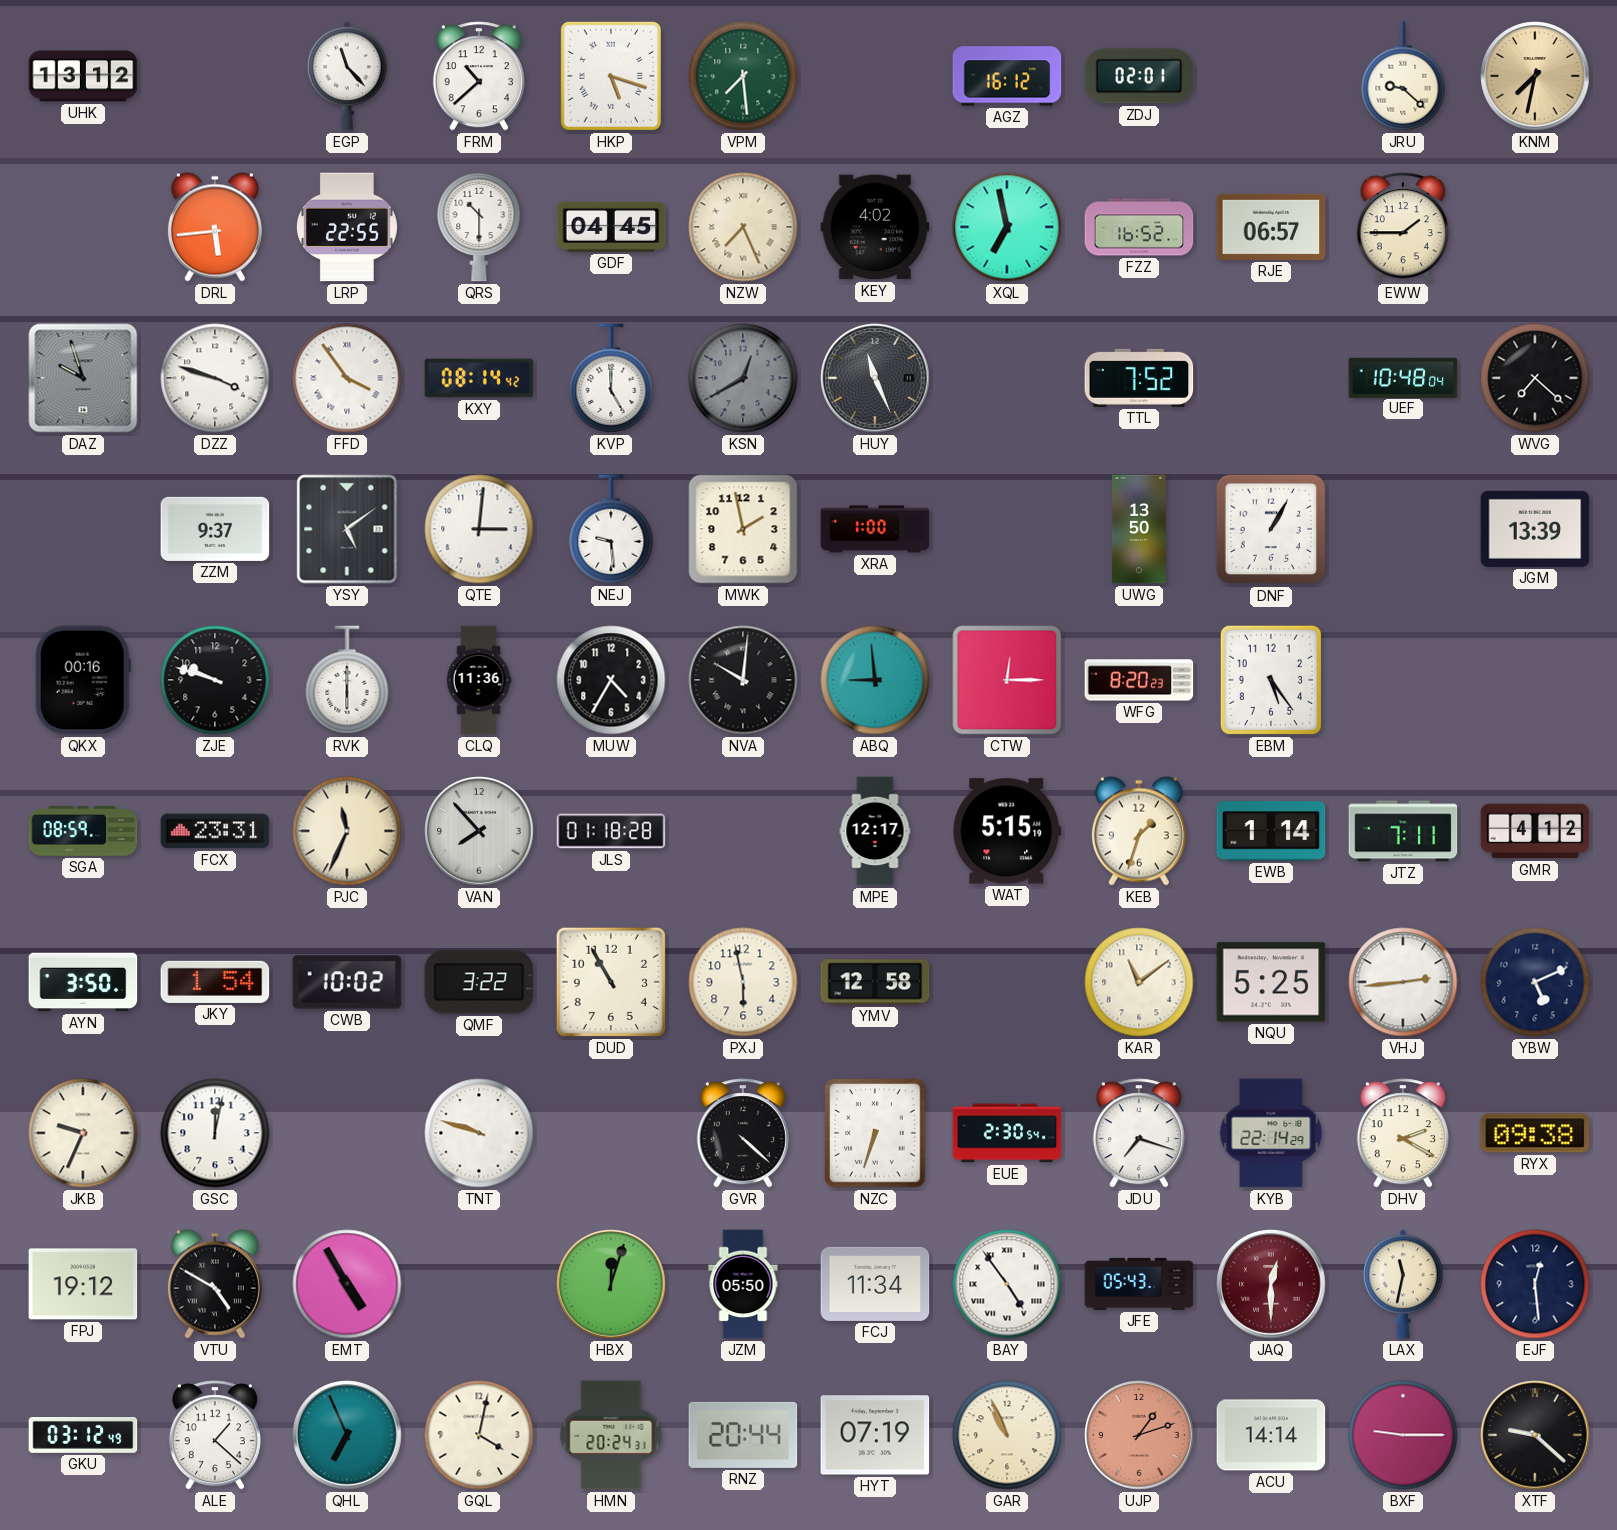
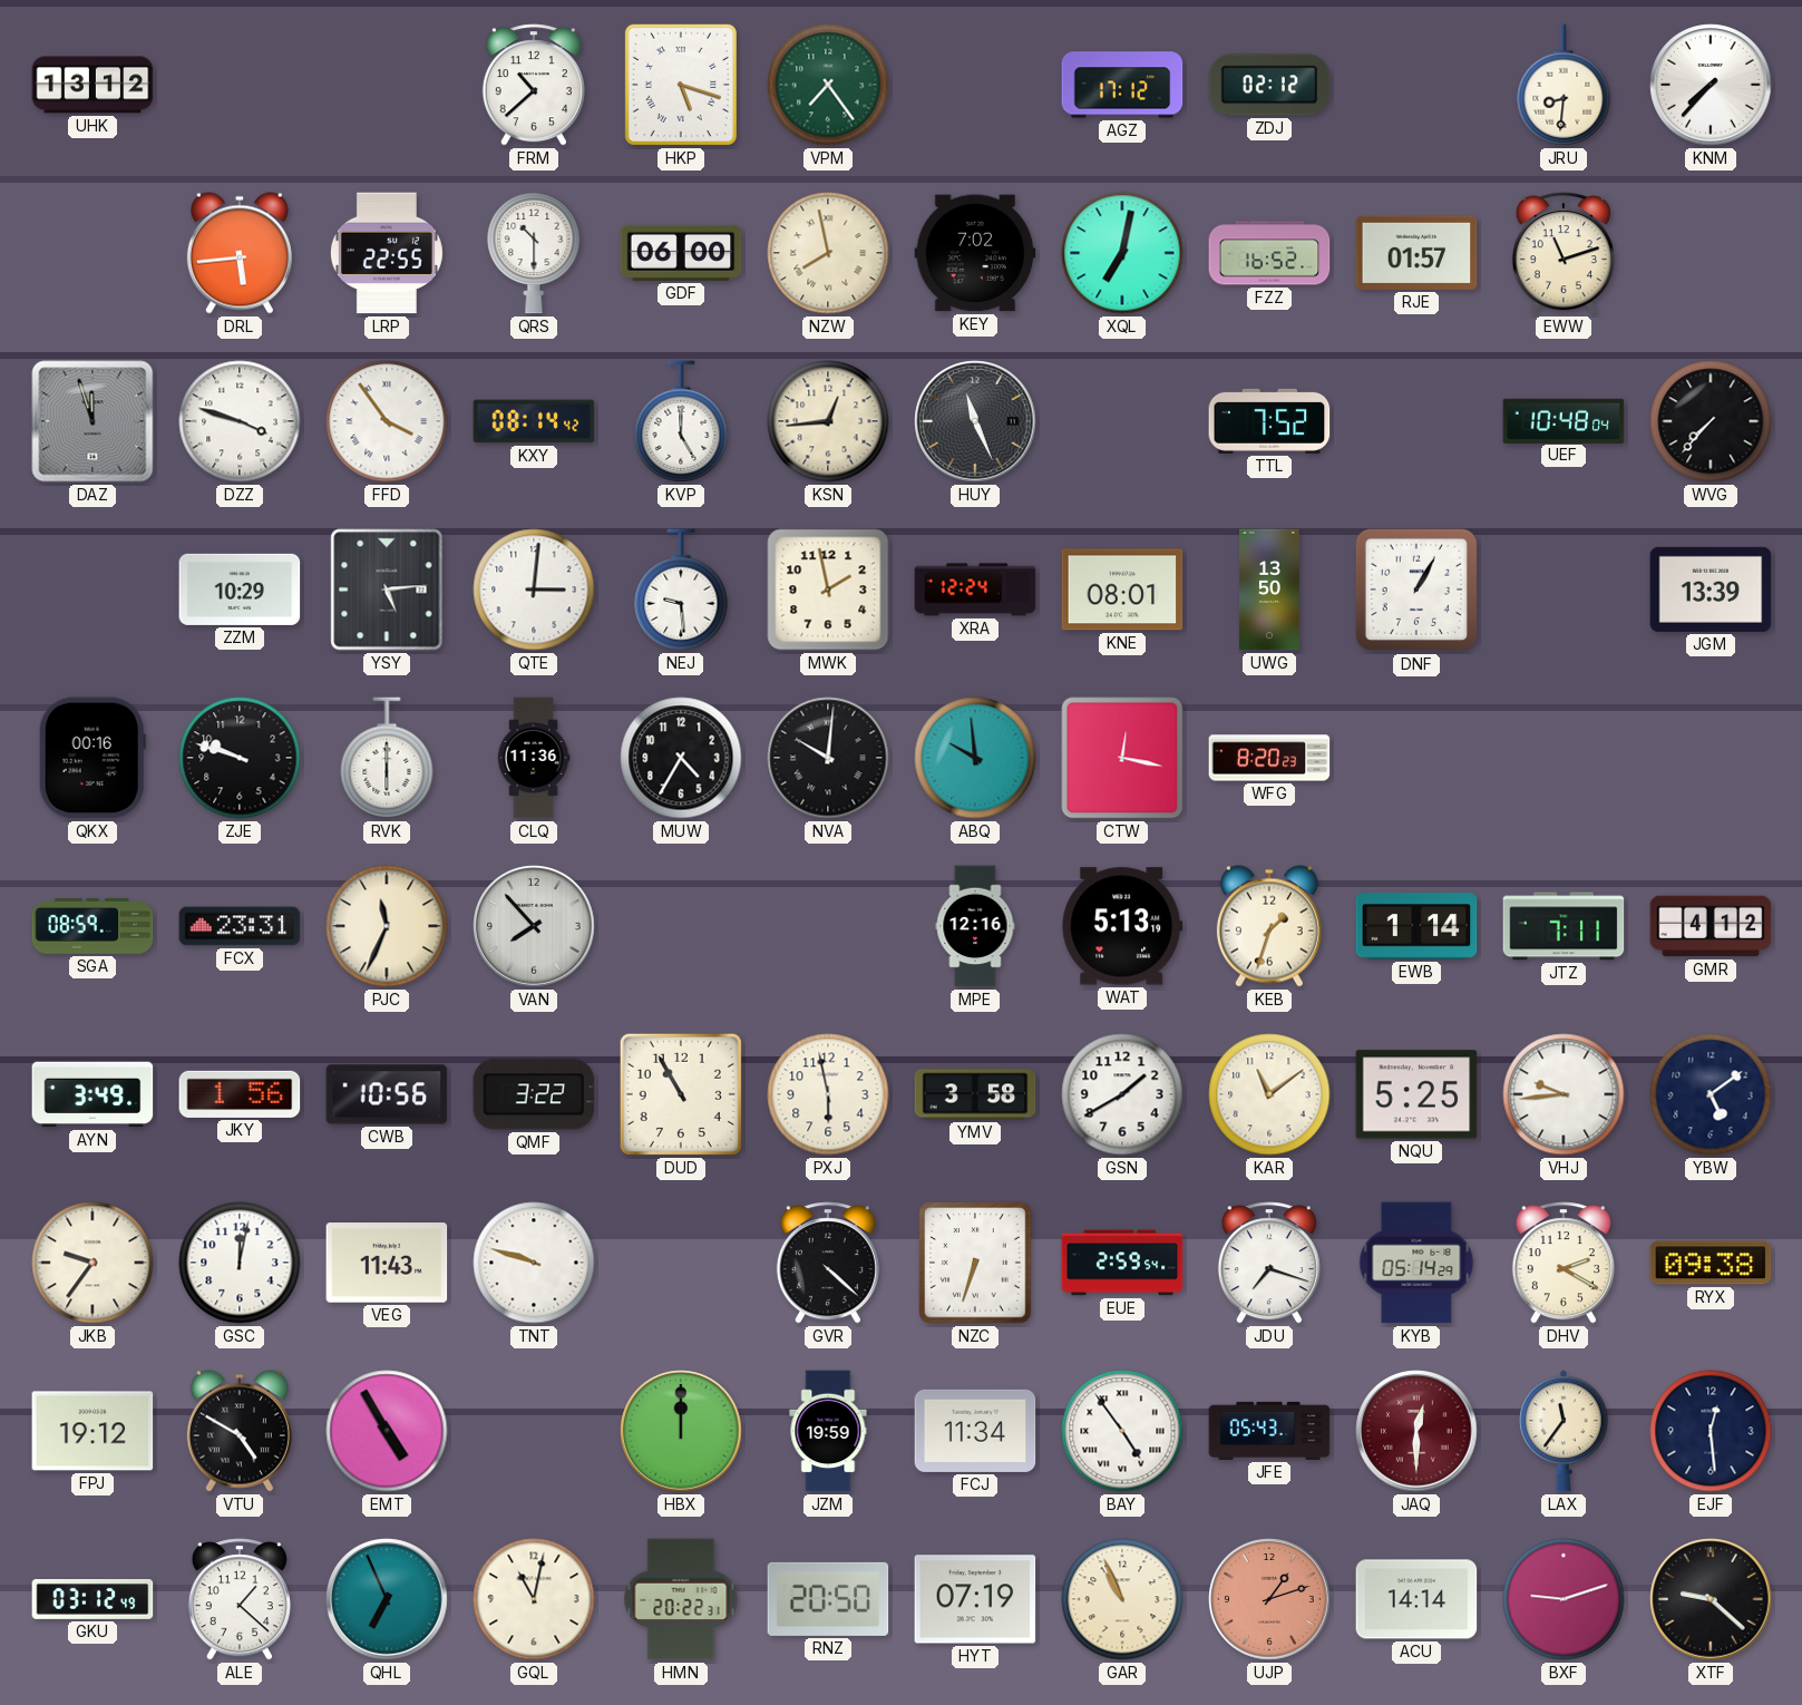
EGP: 11:23 -> none (347, 76)
VPM: 7:29 -> 7:24 (828, 85)
AGZ: 16:12 -> 17:12 (1122, 85)
ZDJ: 02:01 -> 02:12 (1269, 85)
JRU: 9:22 -> 8:31 (1564, 85)
KNM: 7:32 -> 7:37 (1711, 85)
KNM dial: champagne -> white (1711, 85)
GDF: 04:45 -> 06:00 (681, 253)
NZW: 7:26 -> 7:58 (828, 253)
KEY: 4:02 -> 7:02 (975, 253)
XQL: 6:58 -> 7:02 (1122, 253)
RJE: 06:57 -> 01:57 (1416, 253)
EWW: 1:45 -> 11:12 (1564, 253)
DAZ: 9:57 -> 11:57 (92, 421)
KSN: 12:40 -> 12:44 (828, 421)
KSN dial: grey -> cream (828, 421)
WVG: 7:22 -> 7:37 (1711, 421)
ZZM: 9:37 -> 10:29 (240, 590)
YSY: 5:09 -> 5:14 (387, 590)
XRA: 1:00 -> 12:24 (975, 590)
KNE: none -> 08:01 (1122, 590)
ABQ: 8:59 -> 9:59 (975, 758)
CTW: 12:15 -> 12:17 (1122, 758)
EBM: 5:24 -> none (1271, 680)
JLS: 01:18 -> none (611, 831)
MPE: 12:17 -> 12:16 (975, 926)
WAT: 5:15 -> 5:13 (1122, 926)
AYN: 3:50 -> 3:49 (92, 1094)
JKY: 1:54 -> 1:56 (240, 1094)
CWB: 10:02 -> 10:56 (387, 1094)
YMV: 12:58 -> 3:58 (975, 1094)
GSN: none -> 1:40 (1122, 1094)
VHJ: 2:44 -> 9:44 (1564, 1094)
YBW: 5:11 -> 5:09 (1711, 1094)
JKB: 9:34 -> 9:36 (92, 1263)
VEG: none -> 11:43 (387, 1263)
EUE: 2:30 -> 2:59 (1122, 1263)
KYB: 22:14 -> 05:14 (1416, 1263)
HBX: 12:03 -> 12:00 (681, 1431)
JZM: 05:50 -> 19:59 (828, 1431)
LAX: 11:32 -> 11:36 (1564, 1431)
GQL: 4:02 -> 11:02 (534, 1599)
HMN: 20:24 -> 20:22 (681, 1599)
RNZ: 20:44 -> 20:50 (828, 1599)
BXF: 9:15 -> 9:12 (1564, 1599)
